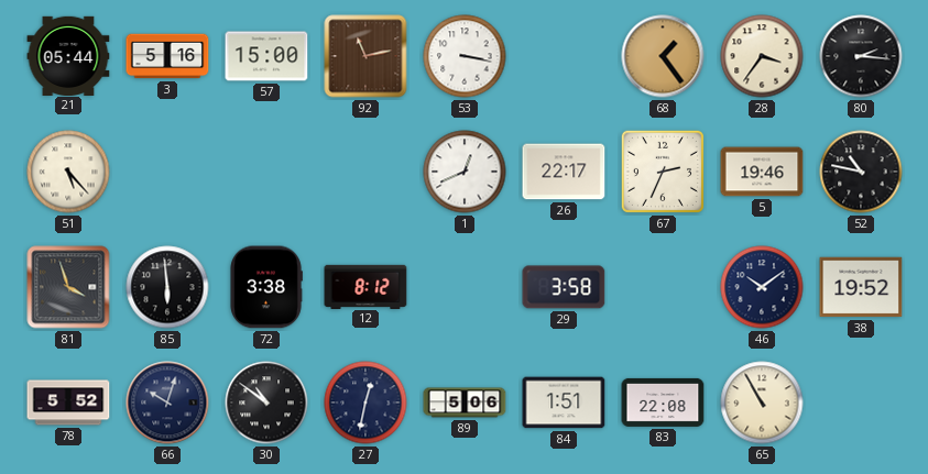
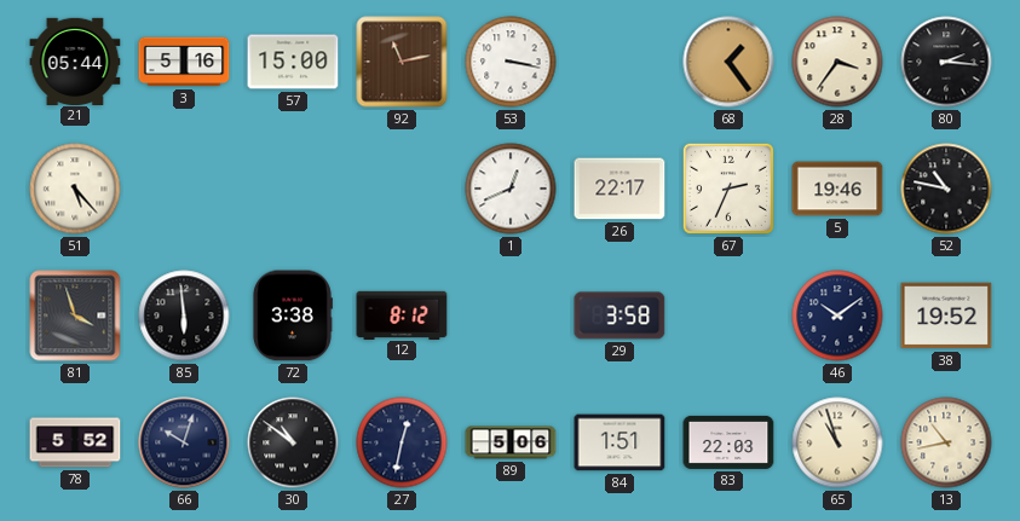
83: 22:08 -> 22:03 (728, 442)
65: 10:55 -> 10:57 (837, 442)
13: none -> 10:43 (946, 442)
